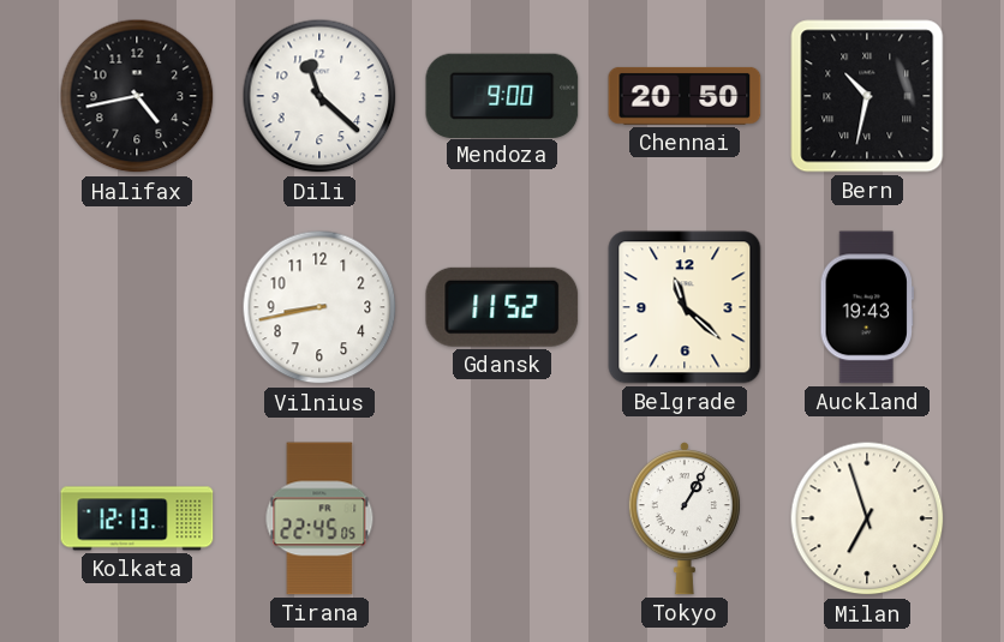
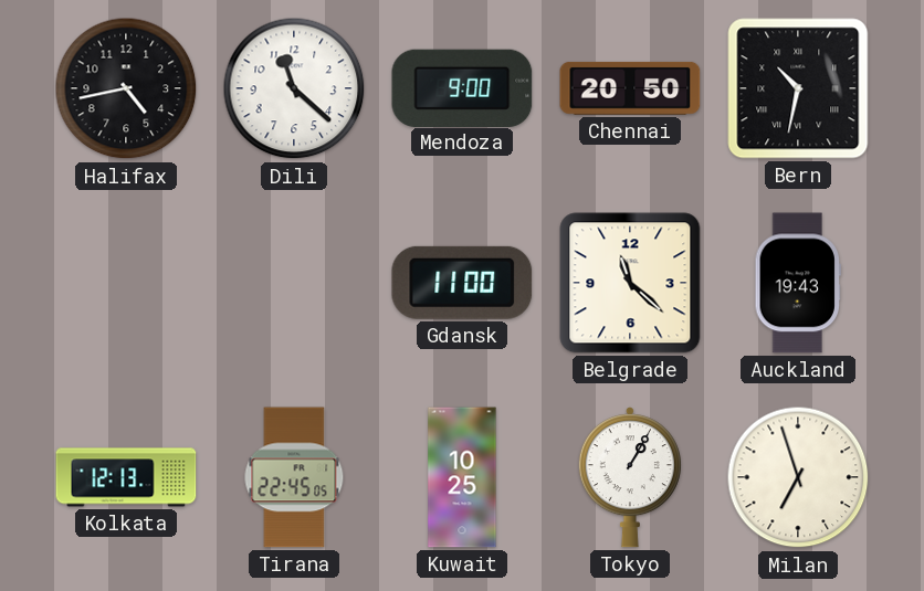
Vilnius: 8:43 -> none (319, 307)
Gdansk: 11:52 -> 11:00 (462, 283)
Kuwait: none -> 10:25 (462, 477)
